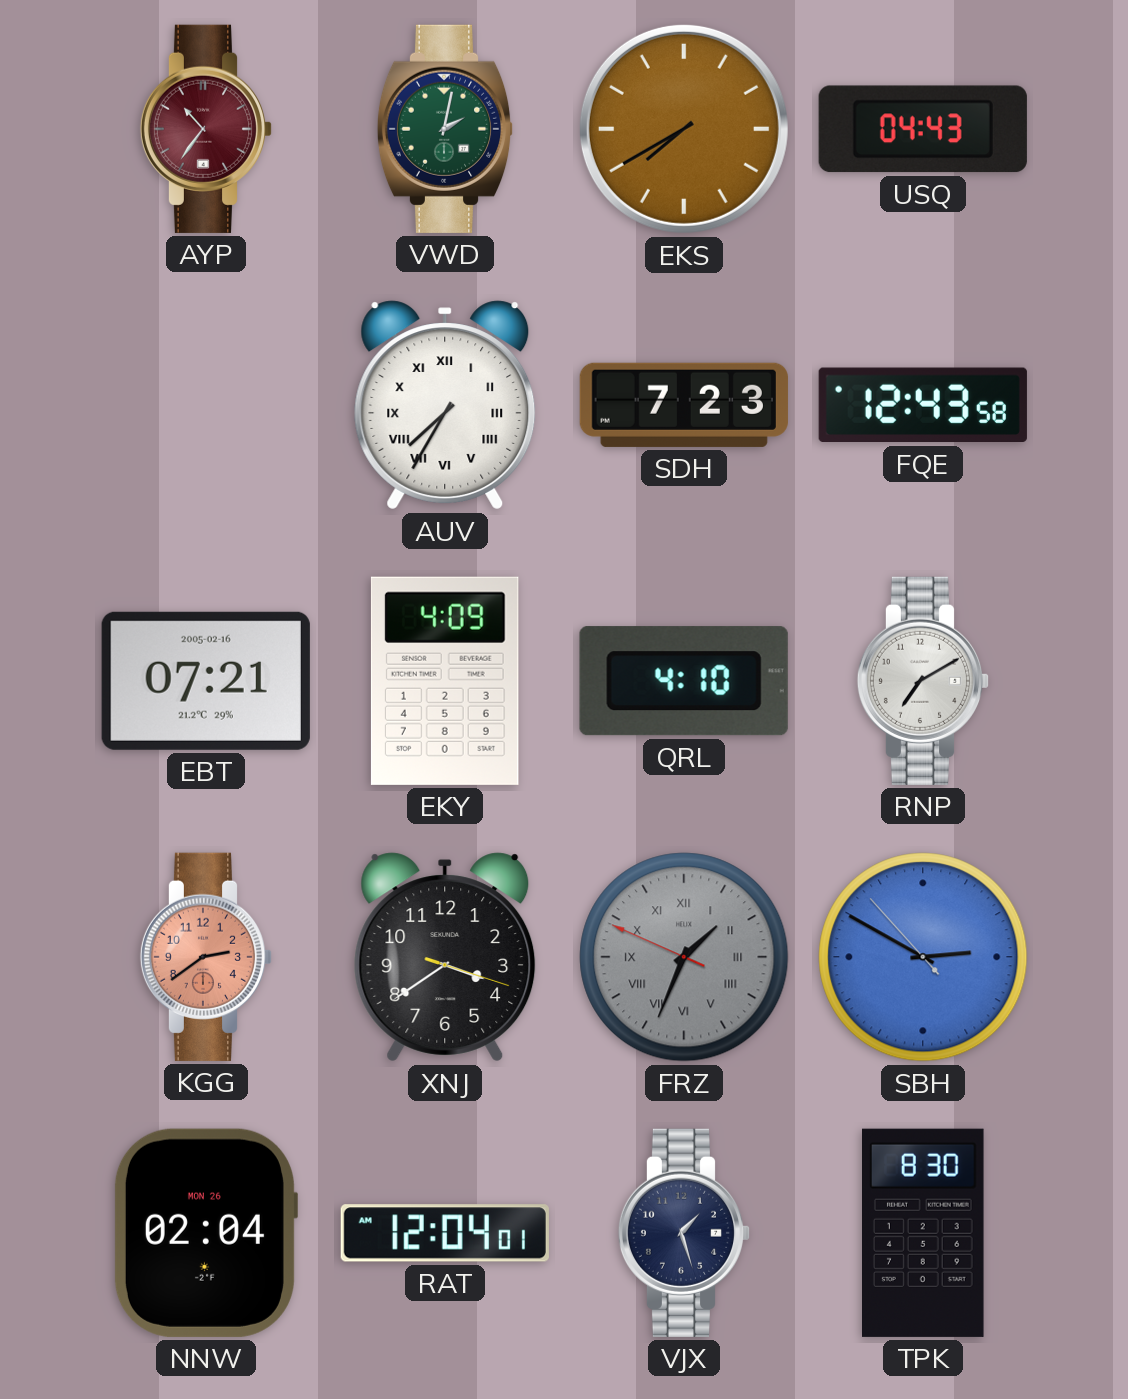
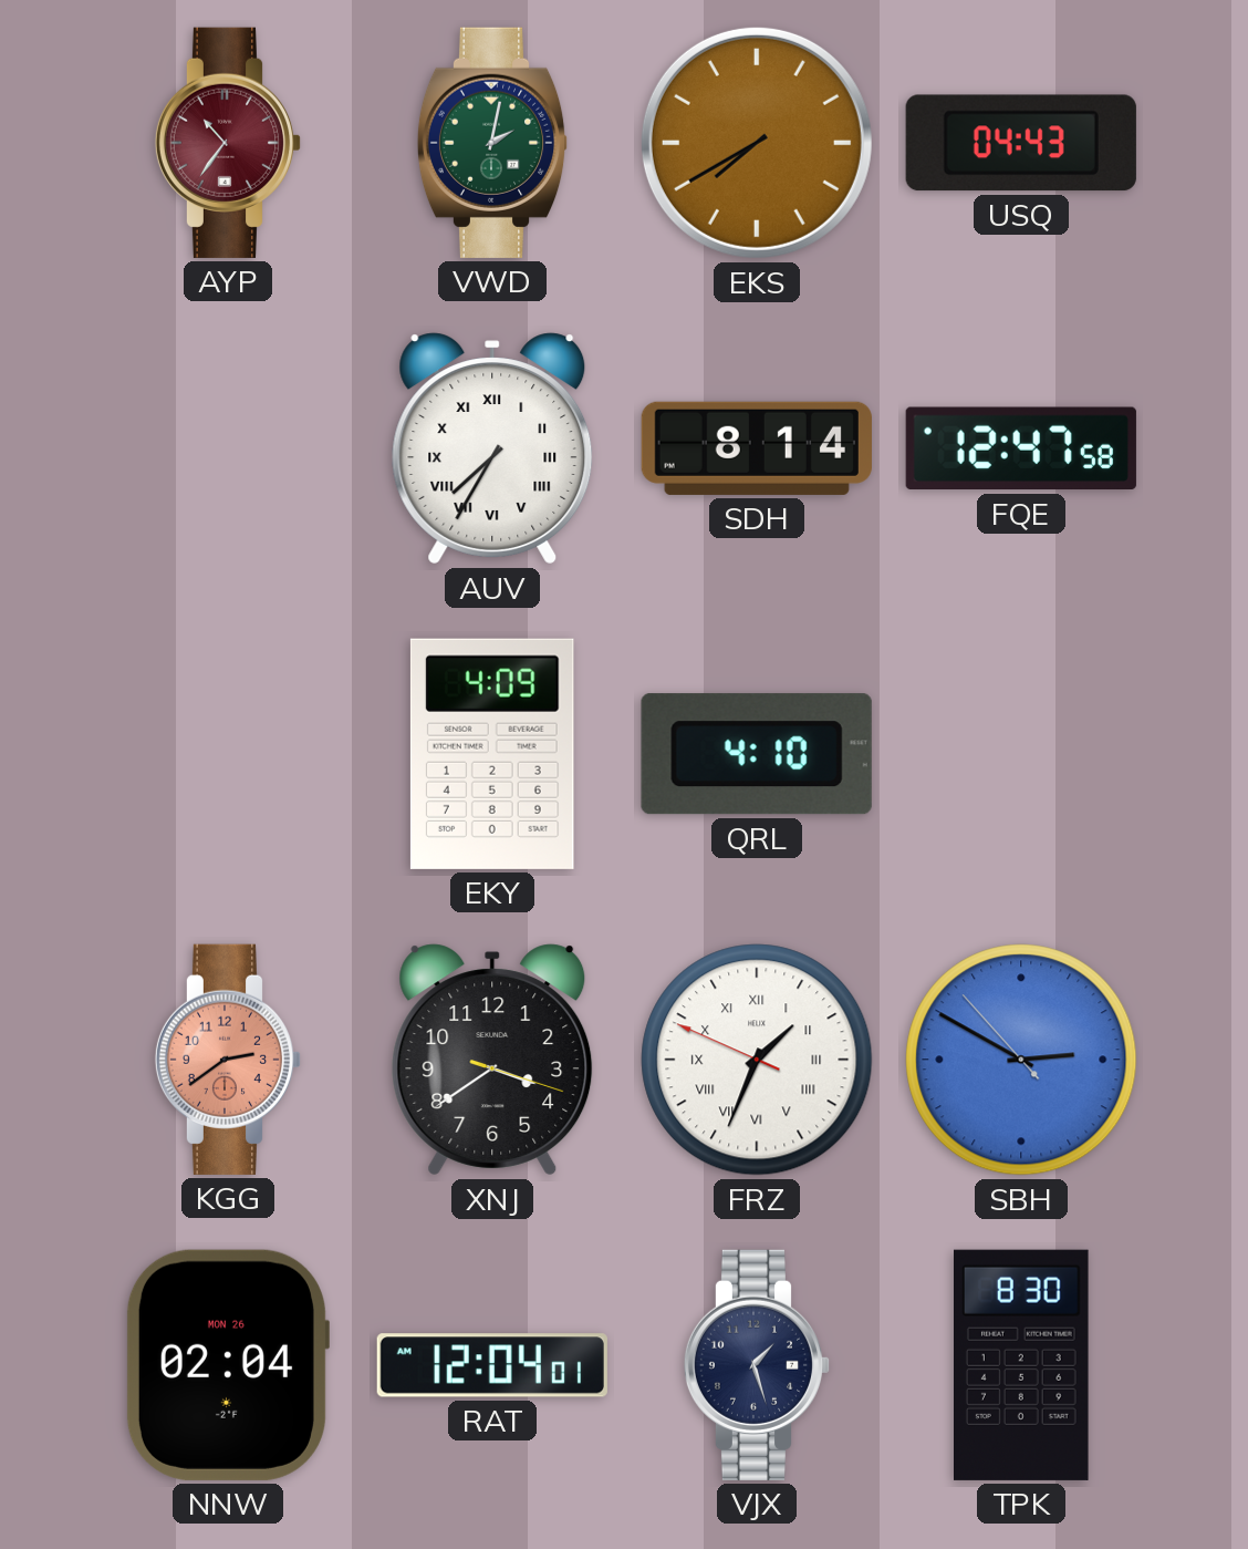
SDH: 7:23 -> 8:14 (757, 448)
FQE: 12:43 -> 12:47 (1021, 448)
EBT: 07:21 -> none (206, 681)
RNP: 7:10 -> none (923, 681)
FRZ dial: grey -> white (757, 1060)
